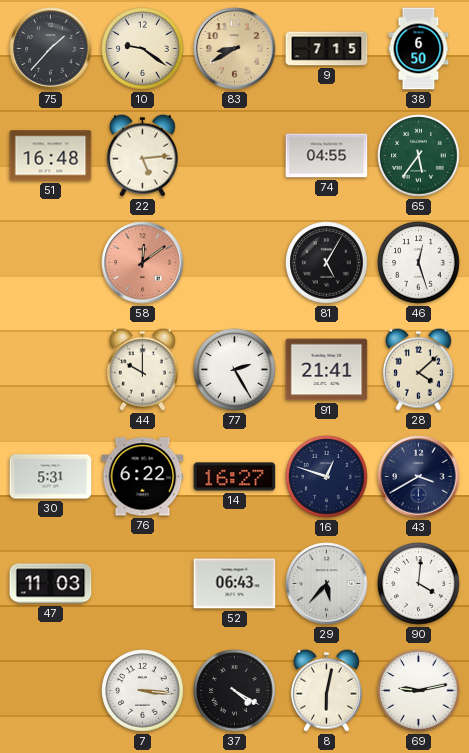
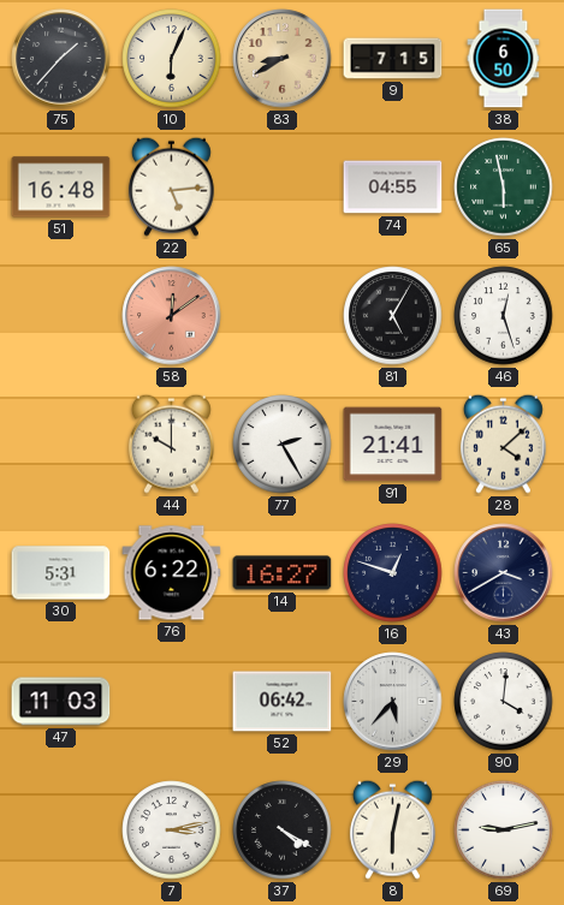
10: 9:21 -> 6:04 (172, 59)
65: 5:36 -> 5:58 (504, 187)
52: 06:43 -> 06:42 (283, 702)
7: 3:16 -> 3:13 (172, 830)
